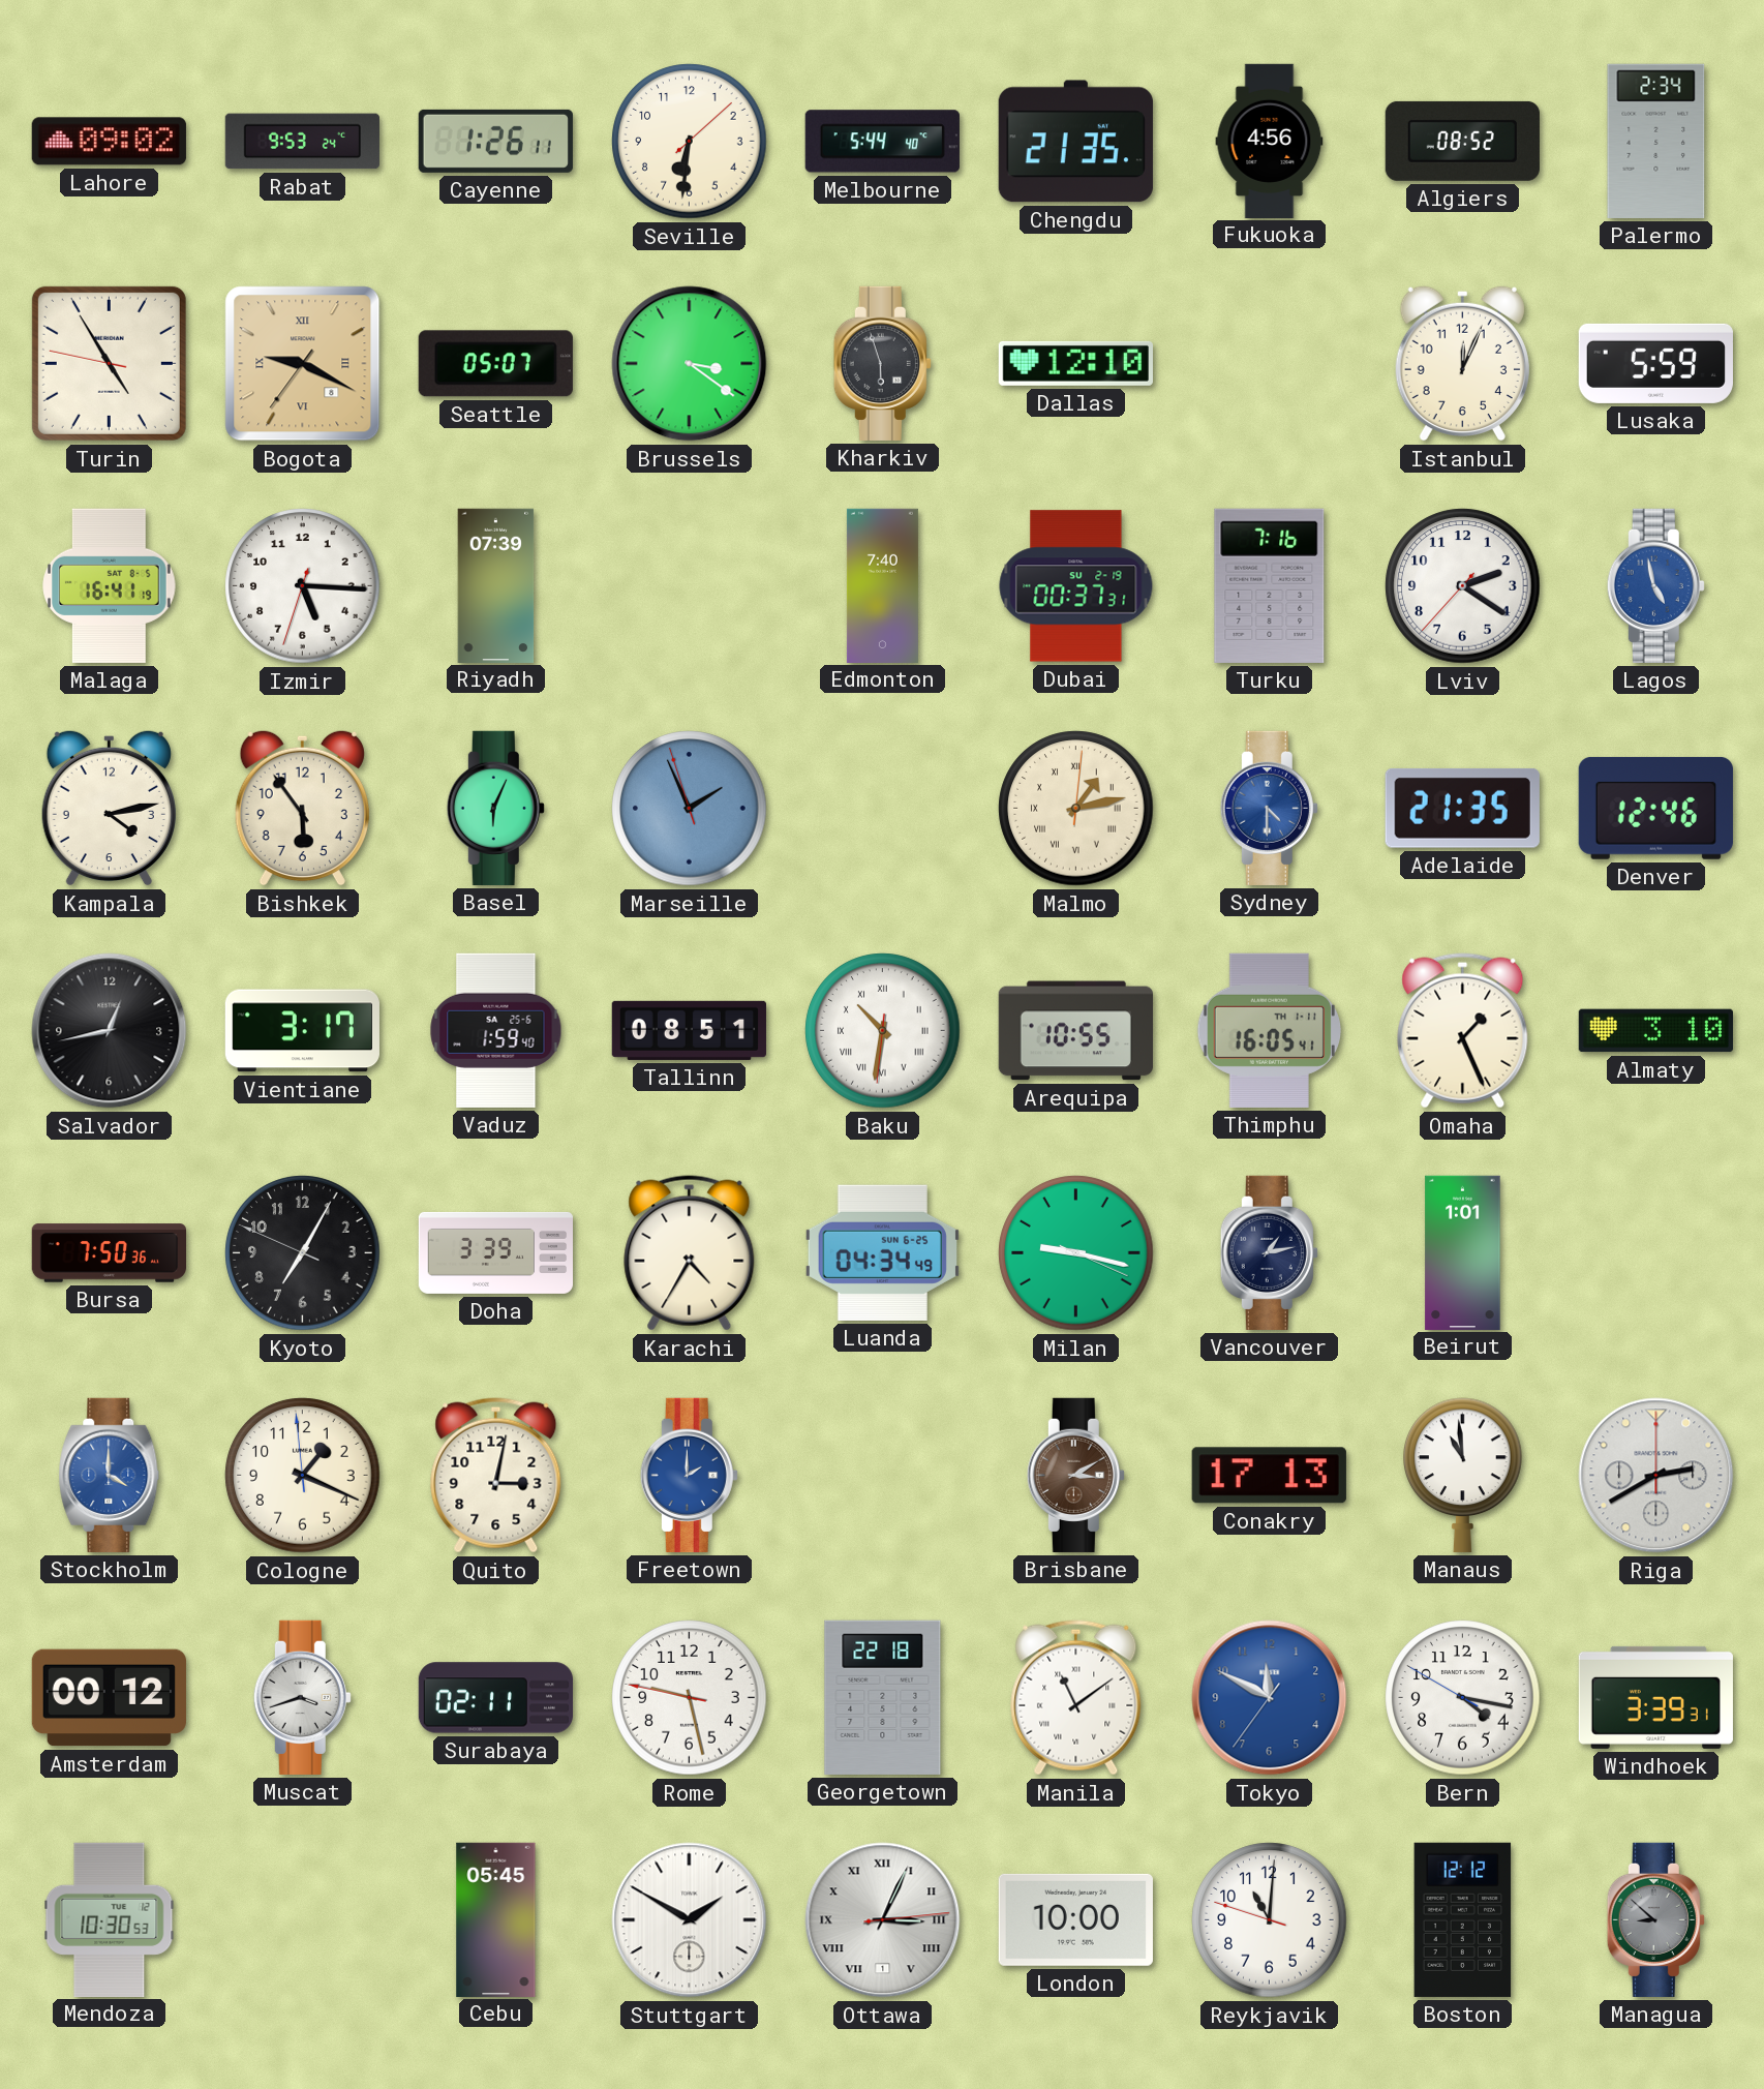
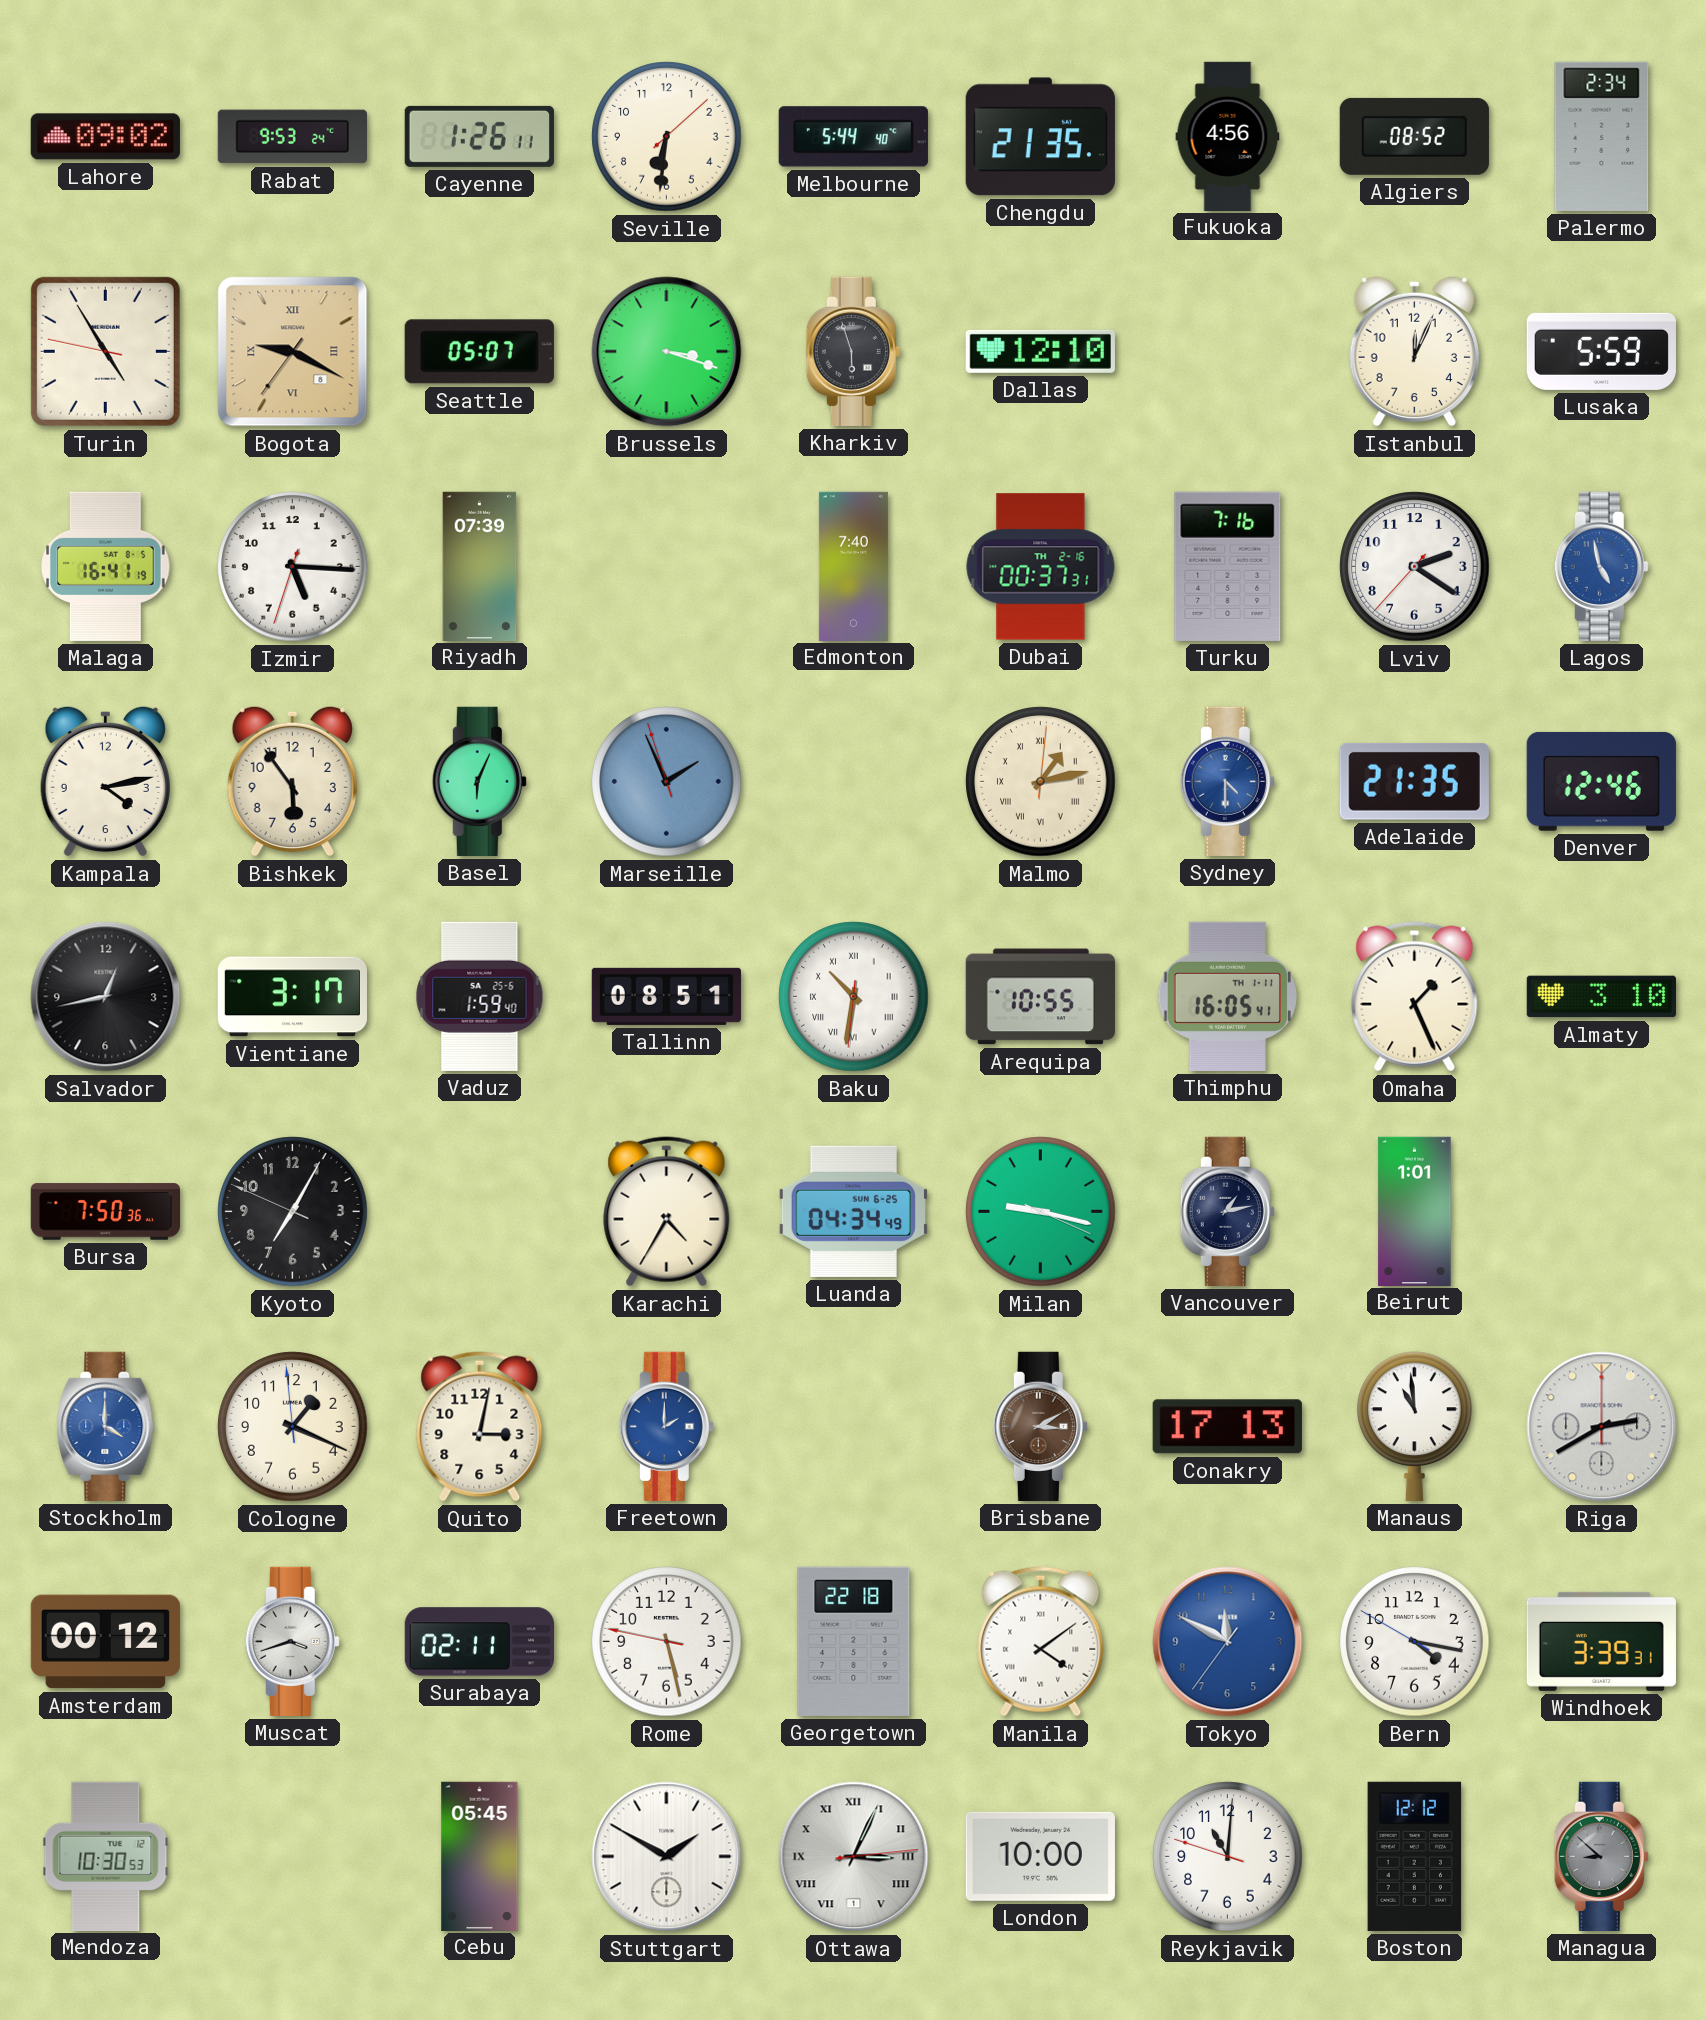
Brussels: 3:21 -> 3:18 (667, 352)
Dubai date: SU 2-19 -> TH 2-16 (1041, 567)
Doha: 3:39 -> none (496, 1252)
Rome: 9:27 -> 5:27 (667, 1642)
Manila: 11:09 -> 4:09 (1041, 1642)
